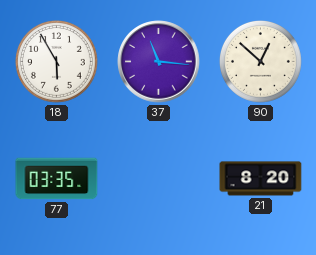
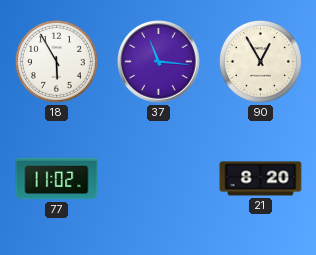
90: 12:52 -> 12:55 (261, 62)
77: 03:35 -> 11:02 (57, 179)
